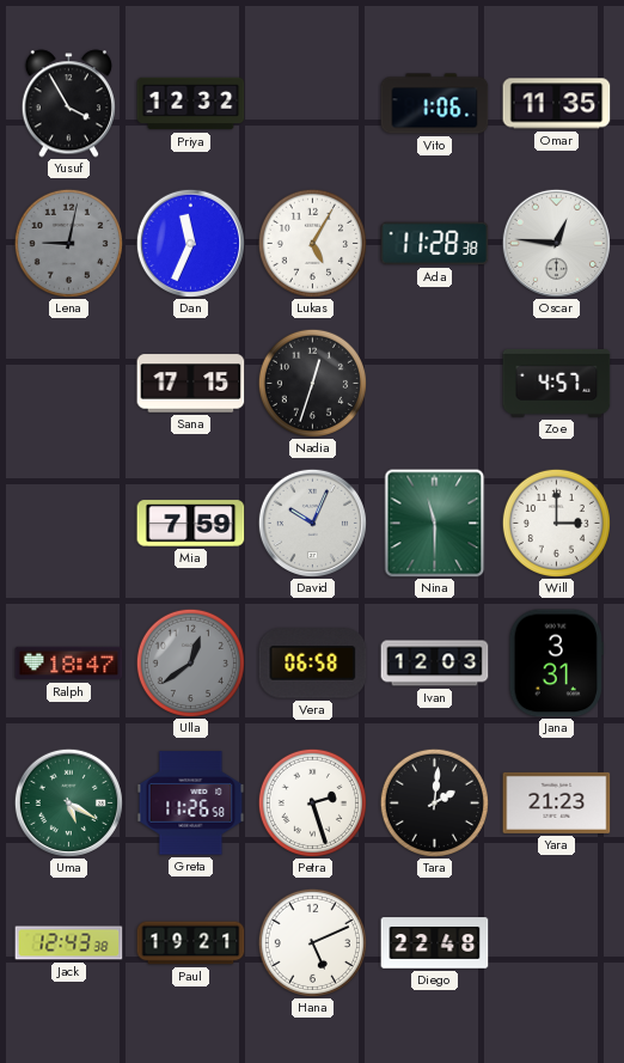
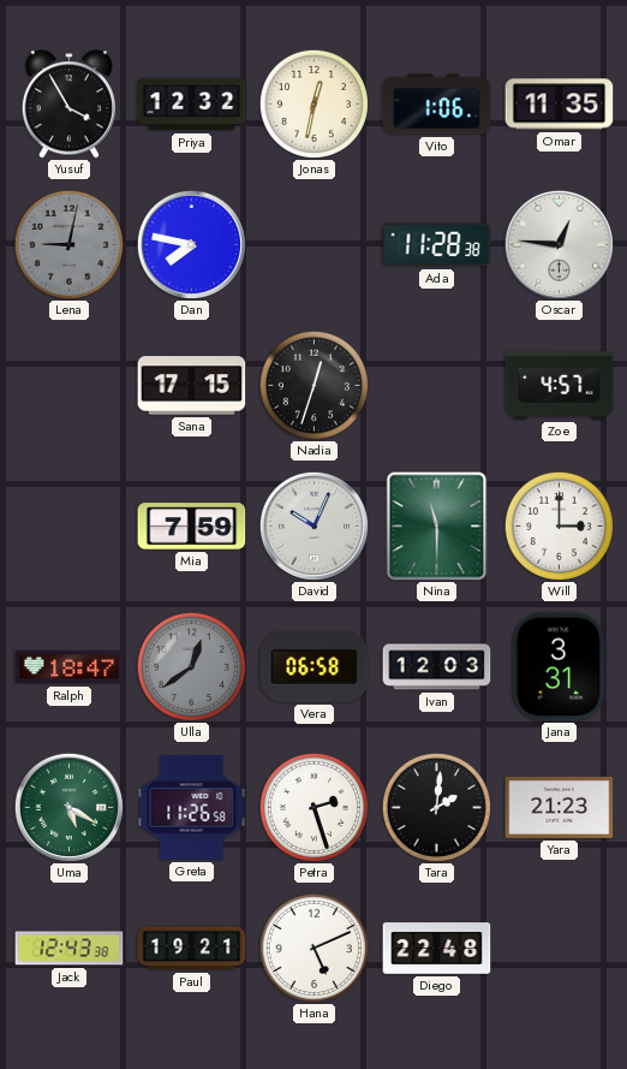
Jonas: none -> 12:32 (313, 103)
Dan: 11:34 -> 7:47 (191, 244)
Lukas: 5:05 -> none (312, 243)
